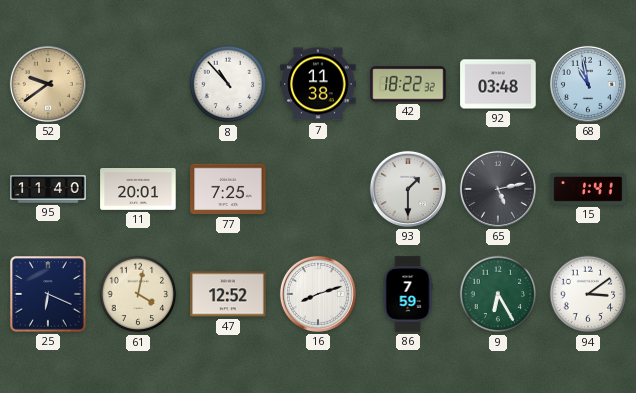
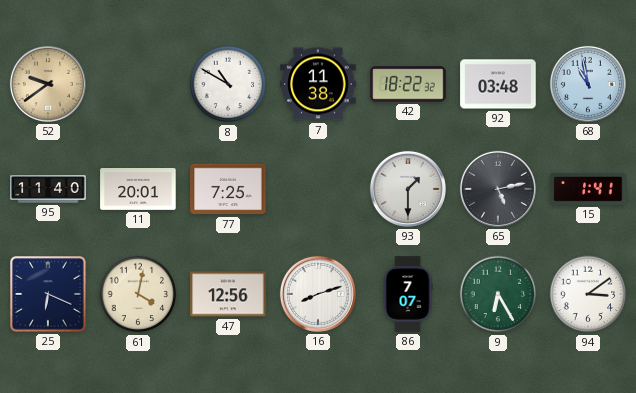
8: 10:53 -> 10:50 (228, 84)
47: 12:52 -> 12:56 (228, 294)
86: 7:59 -> 7:07 (408, 294)
